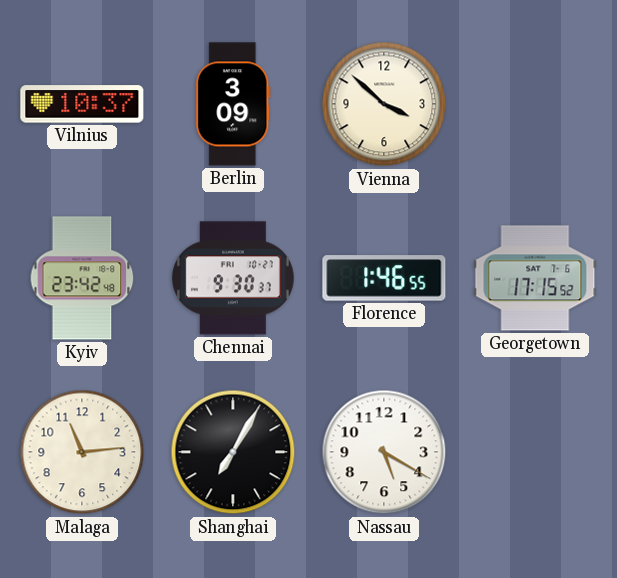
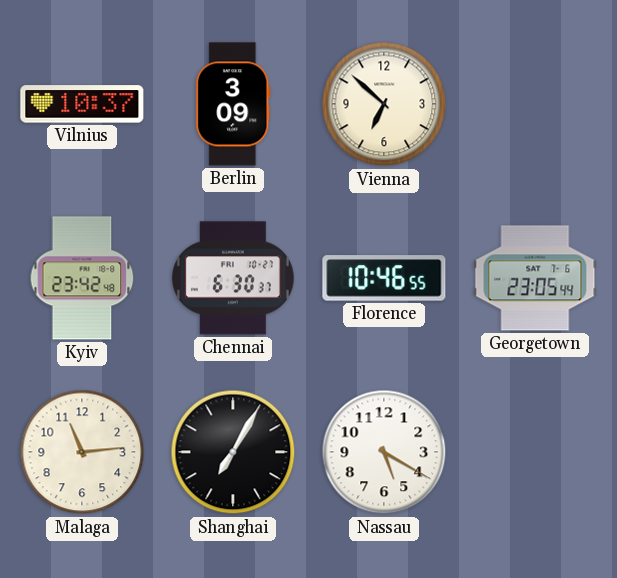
Vienna: 3:52 -> 6:52 (384, 104)
Chennai: 9:30 -> 6:30 (233, 278)
Florence: 1:46 -> 10:46 (384, 278)
Georgetown: 17:15 -> 23:05 (535, 278)
